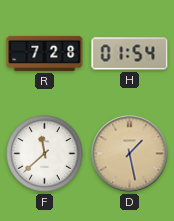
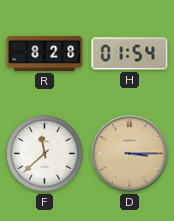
R: 7:28 -> 8:28 (45, 53)
D: 1:28 -> 3:15 (130, 154)
